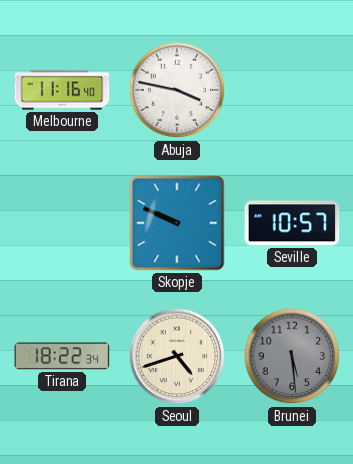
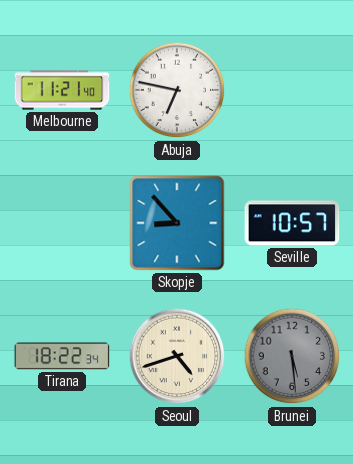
Melbourne: 11:16 -> 11:21 (62, 90)
Abuja: 3:47 -> 6:47 (177, 90)
Skopje: 9:49 -> 8:53 (177, 223)
